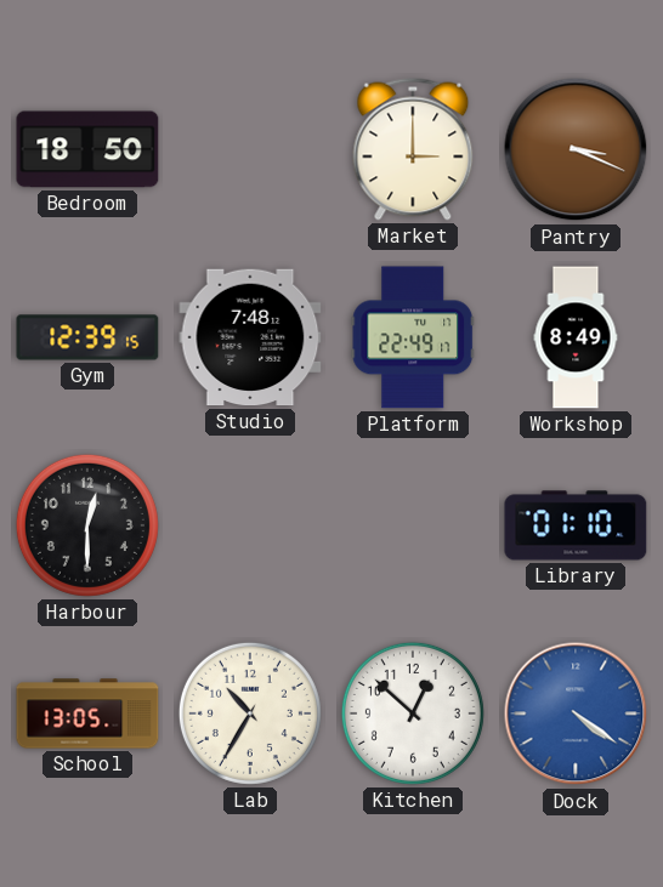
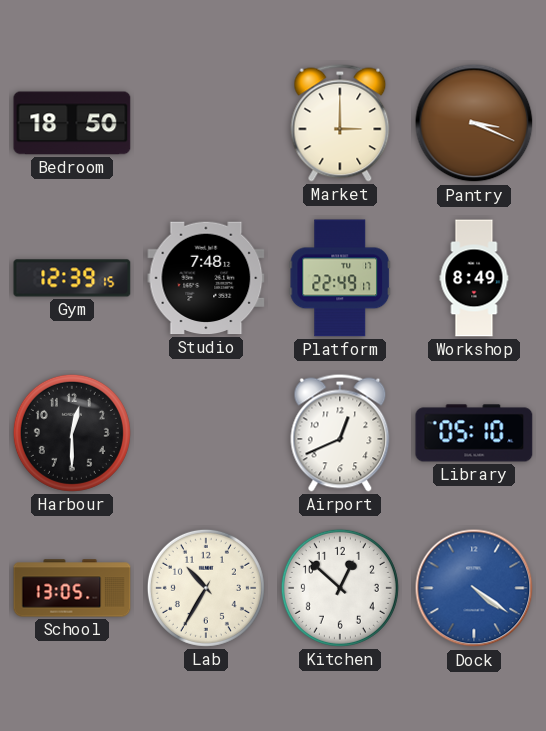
Airport: none -> 12:41 (340, 433)
Library: 01:10 -> 05:10 (474, 433)
